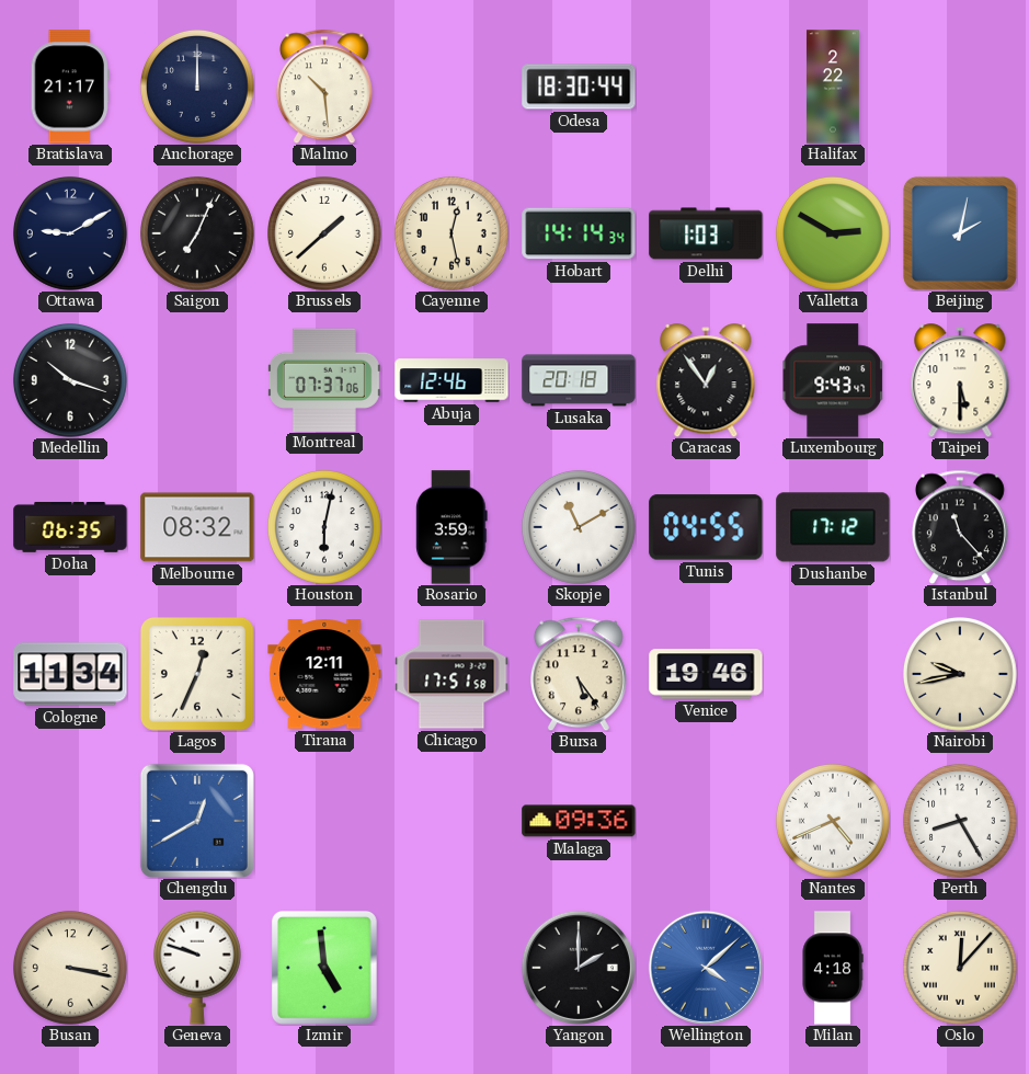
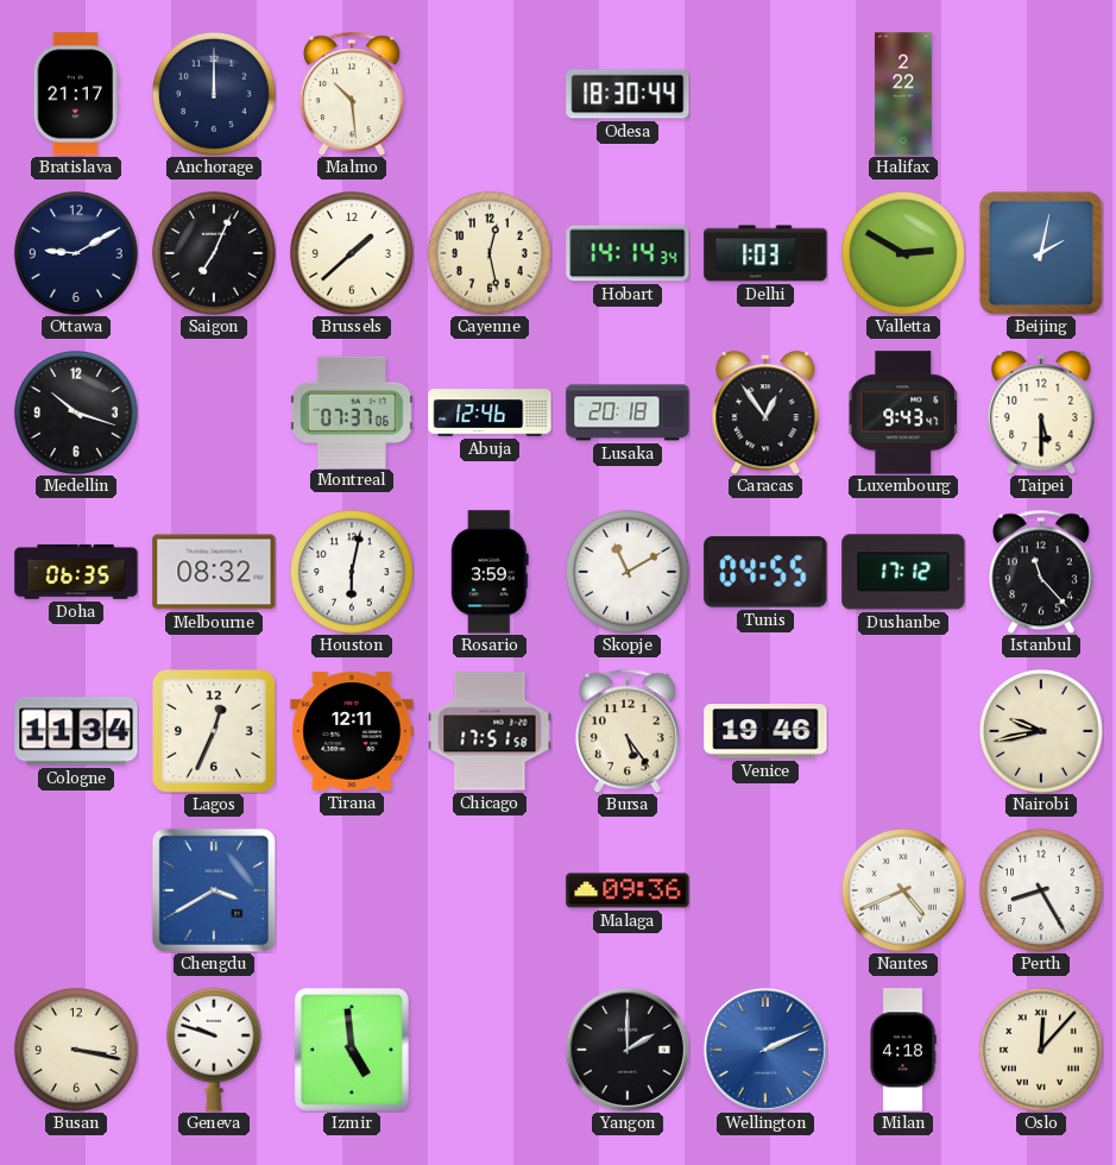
Chengdu: 12:40 -> 3:40 (214, 890)
Wellington: 4:08 -> 2:11 (765, 1050)
